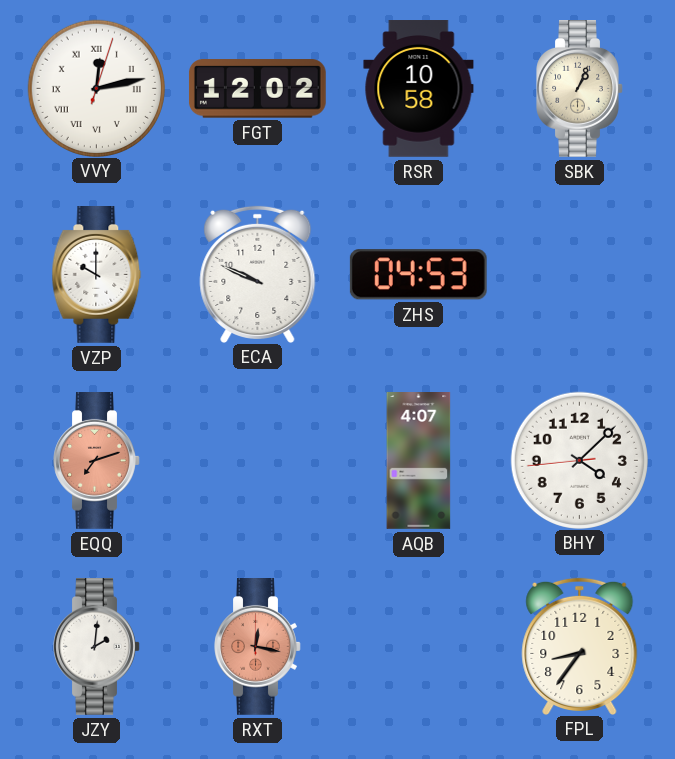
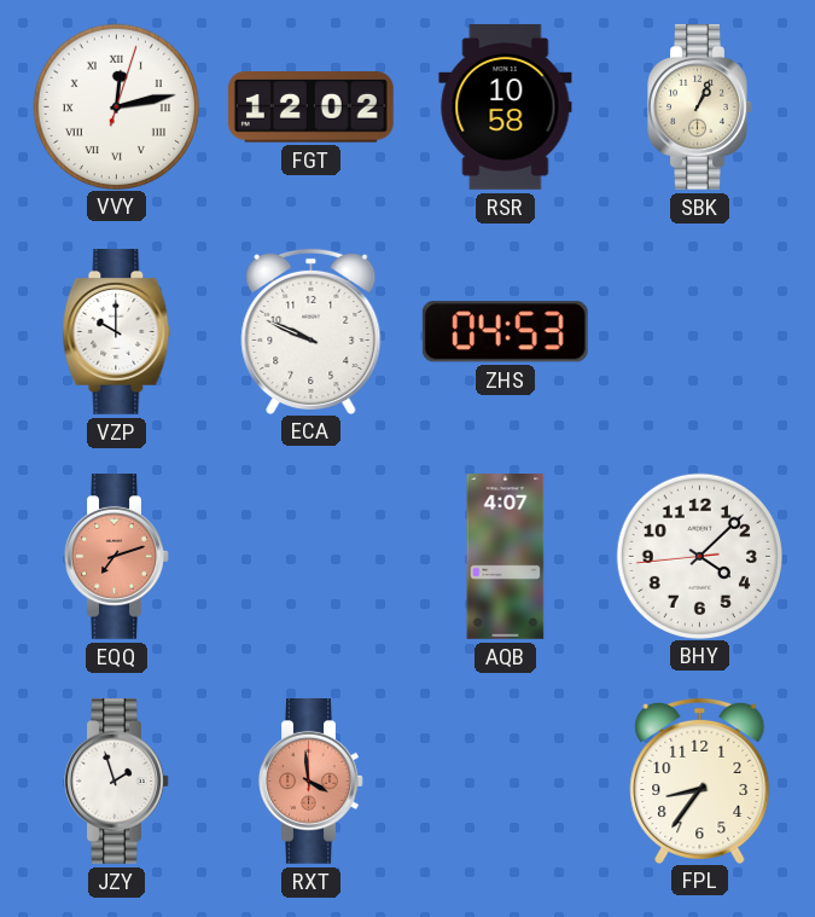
JZY: 2:01 -> 1:57 (117, 782)
RXT: 12:17 -> 3:59 (312, 782)
